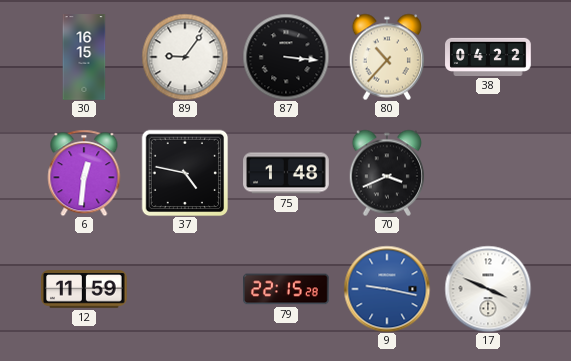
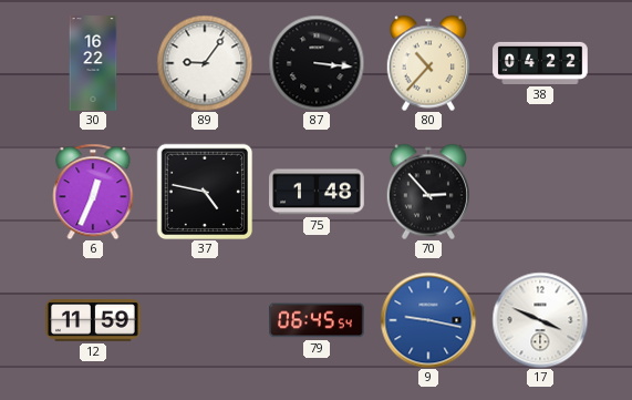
30: 16:15 -> 16:22 (93, 63)
6: 12:31 -> 12:34 (93, 192)
70: 3:41 -> 2:53 (427, 192)
79: 22:15 -> 06:45 (317, 320)
